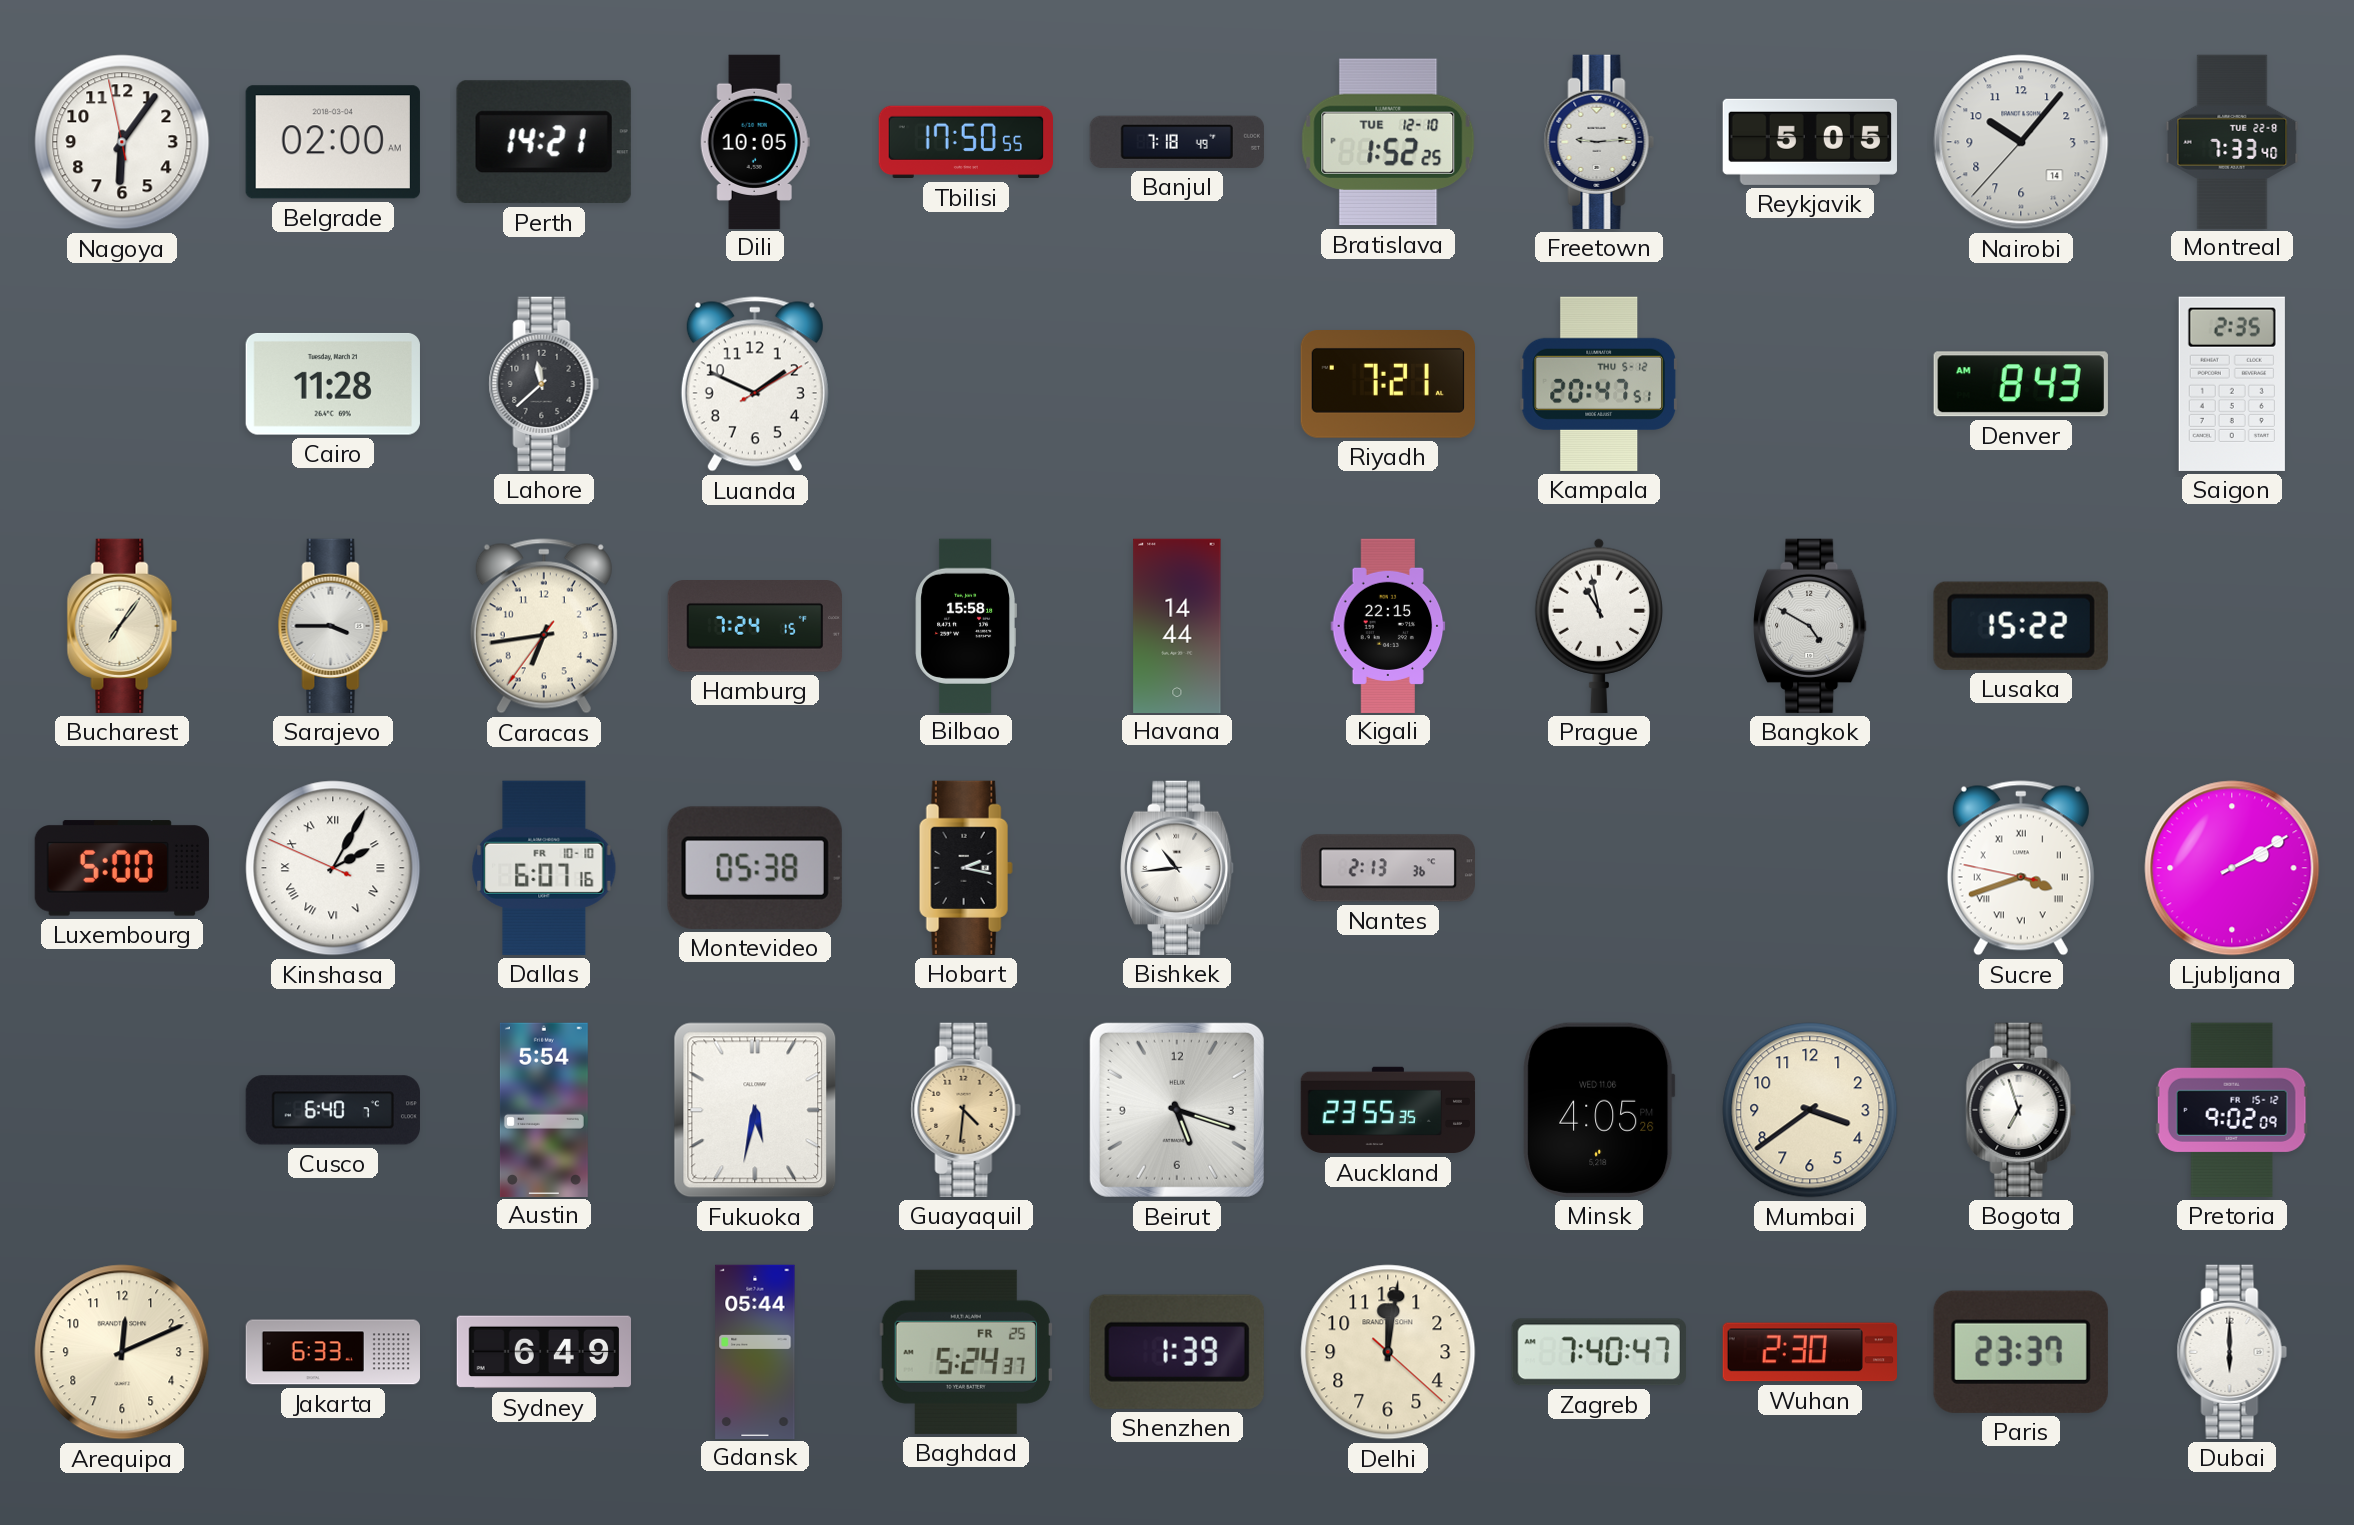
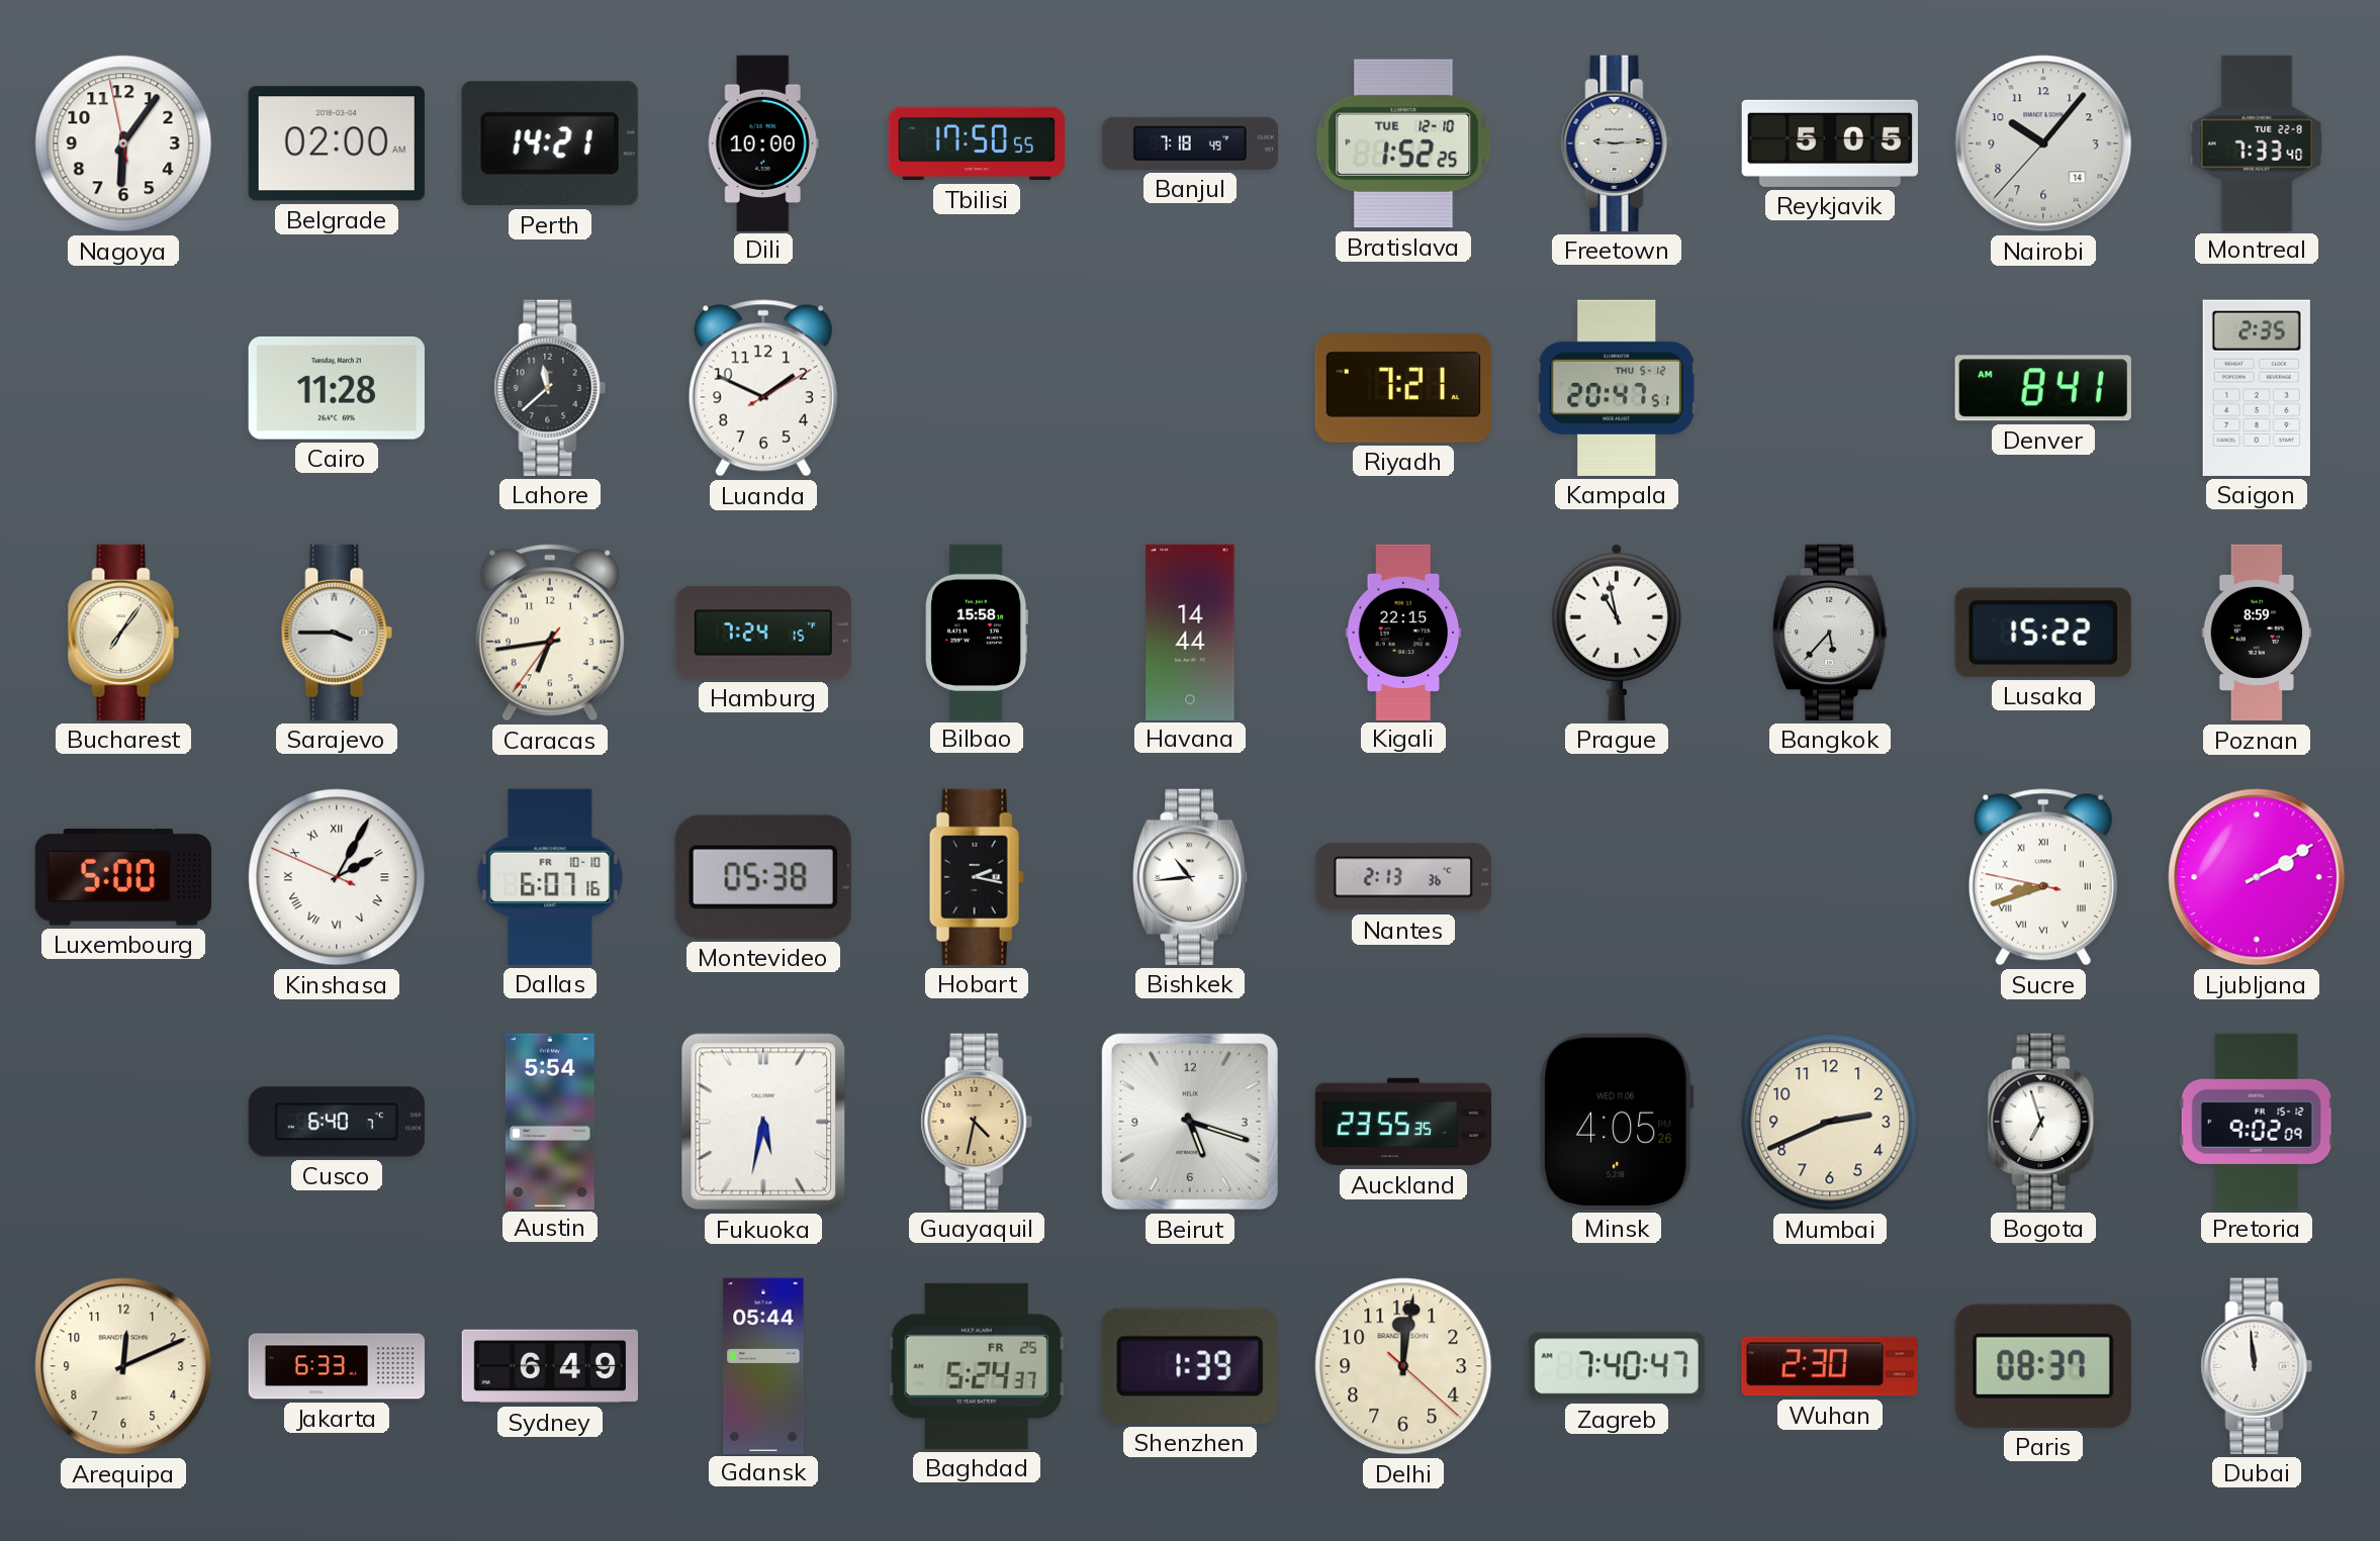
Dili: 10:05 -> 10:00 (763, 142)
Denver: 8:43 -> 8:41 (2043, 388)
Bangkok: 4:50 -> 5:37 (1831, 633)
Poznan: none -> 8:59 (2257, 633)
Sucre: 3:41 -> 8:41 (2043, 877)
Guayaquil: 4:31 -> 4:32 (977, 1122)
Mumbai: 3:39 -> 2:41 (1830, 1122)
Paris: 23:37 -> 08:37 (2043, 1366)
Dubai: 6:00 -> 11:59 (2257, 1366)
